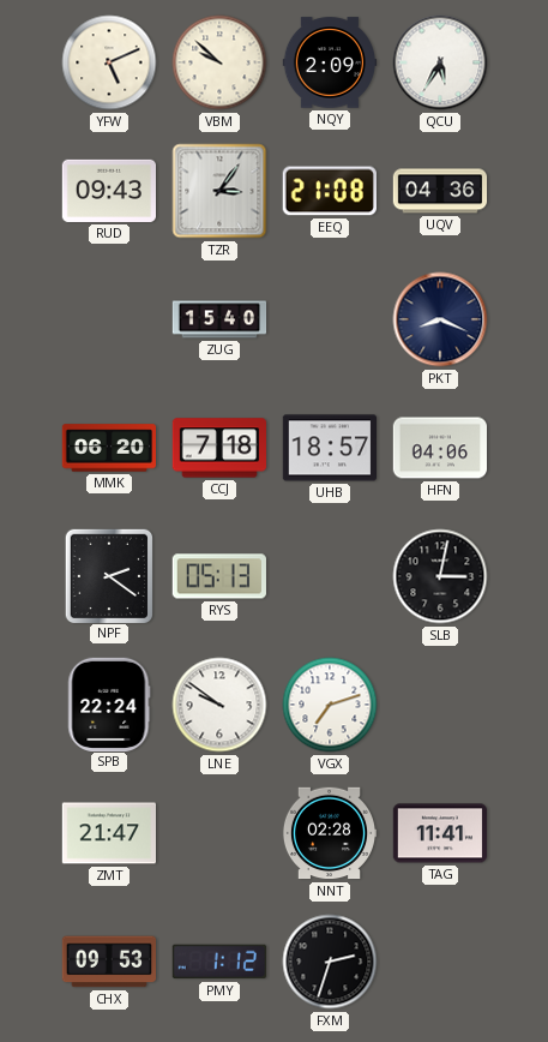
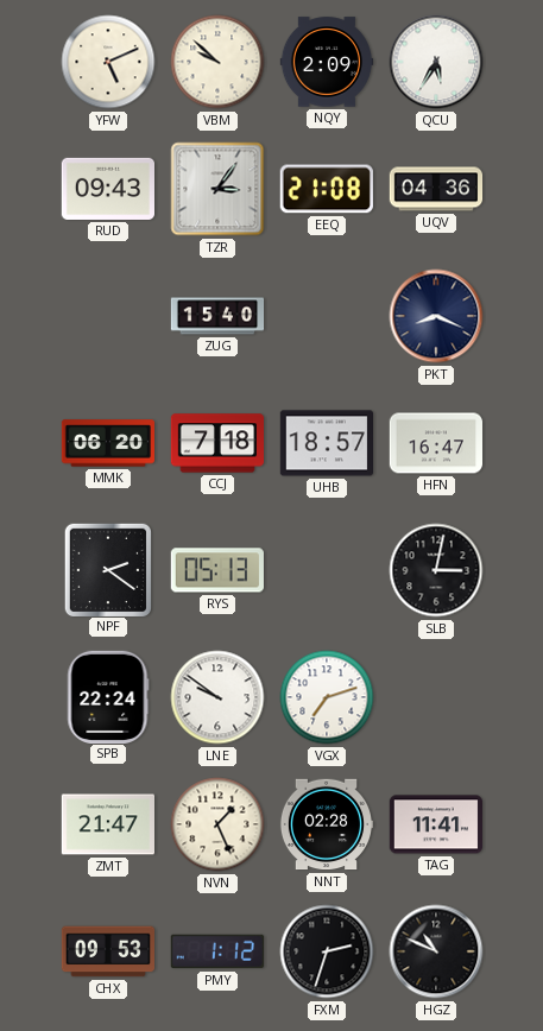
HFN: 04:06 -> 16:47 (436, 443)
NVN: none -> 1:26 (217, 824)
HGZ: none -> 10:49 (436, 951)
